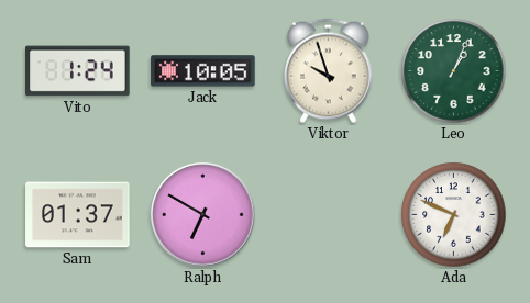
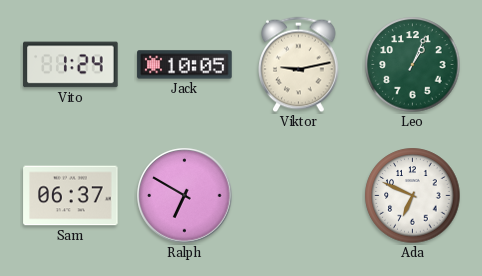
Viktor: 9:57 -> 9:13 (299, 65)
Sam: 01:37 -> 06:37 (71, 196)
